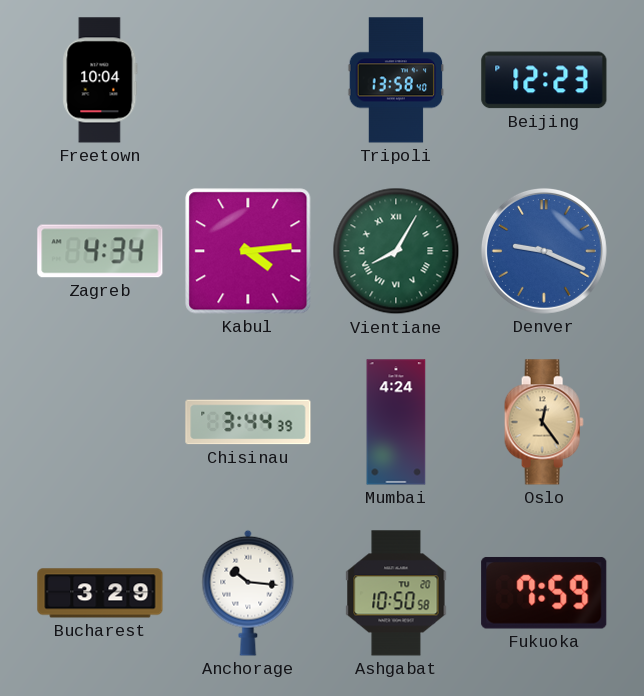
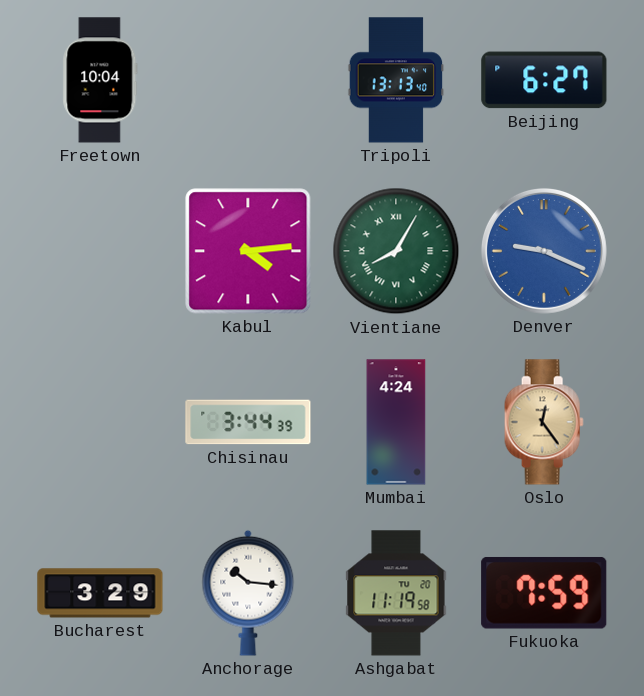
Tripoli: 13:58 -> 13:13 (396, 80)
Beijing: 12:23 -> 6:27 (544, 80)
Zagreb: 4:34 -> none (100, 251)
Ashgabat: 10:50 -> 11:19 (396, 593)
